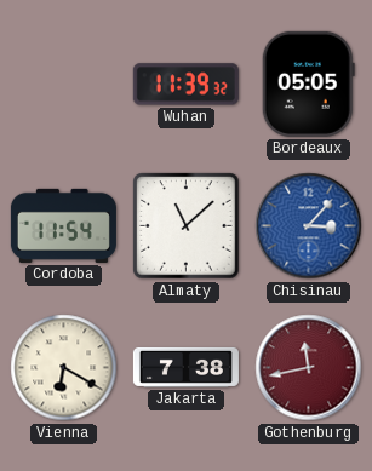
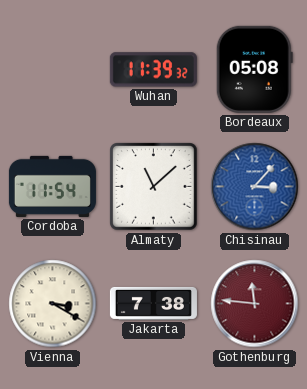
Bordeaux: 05:05 -> 05:08 (254, 69)
Vienna: 6:20 -> 3:20 (53, 304)
Gothenburg: 11:43 -> 11:46 (255, 304)
